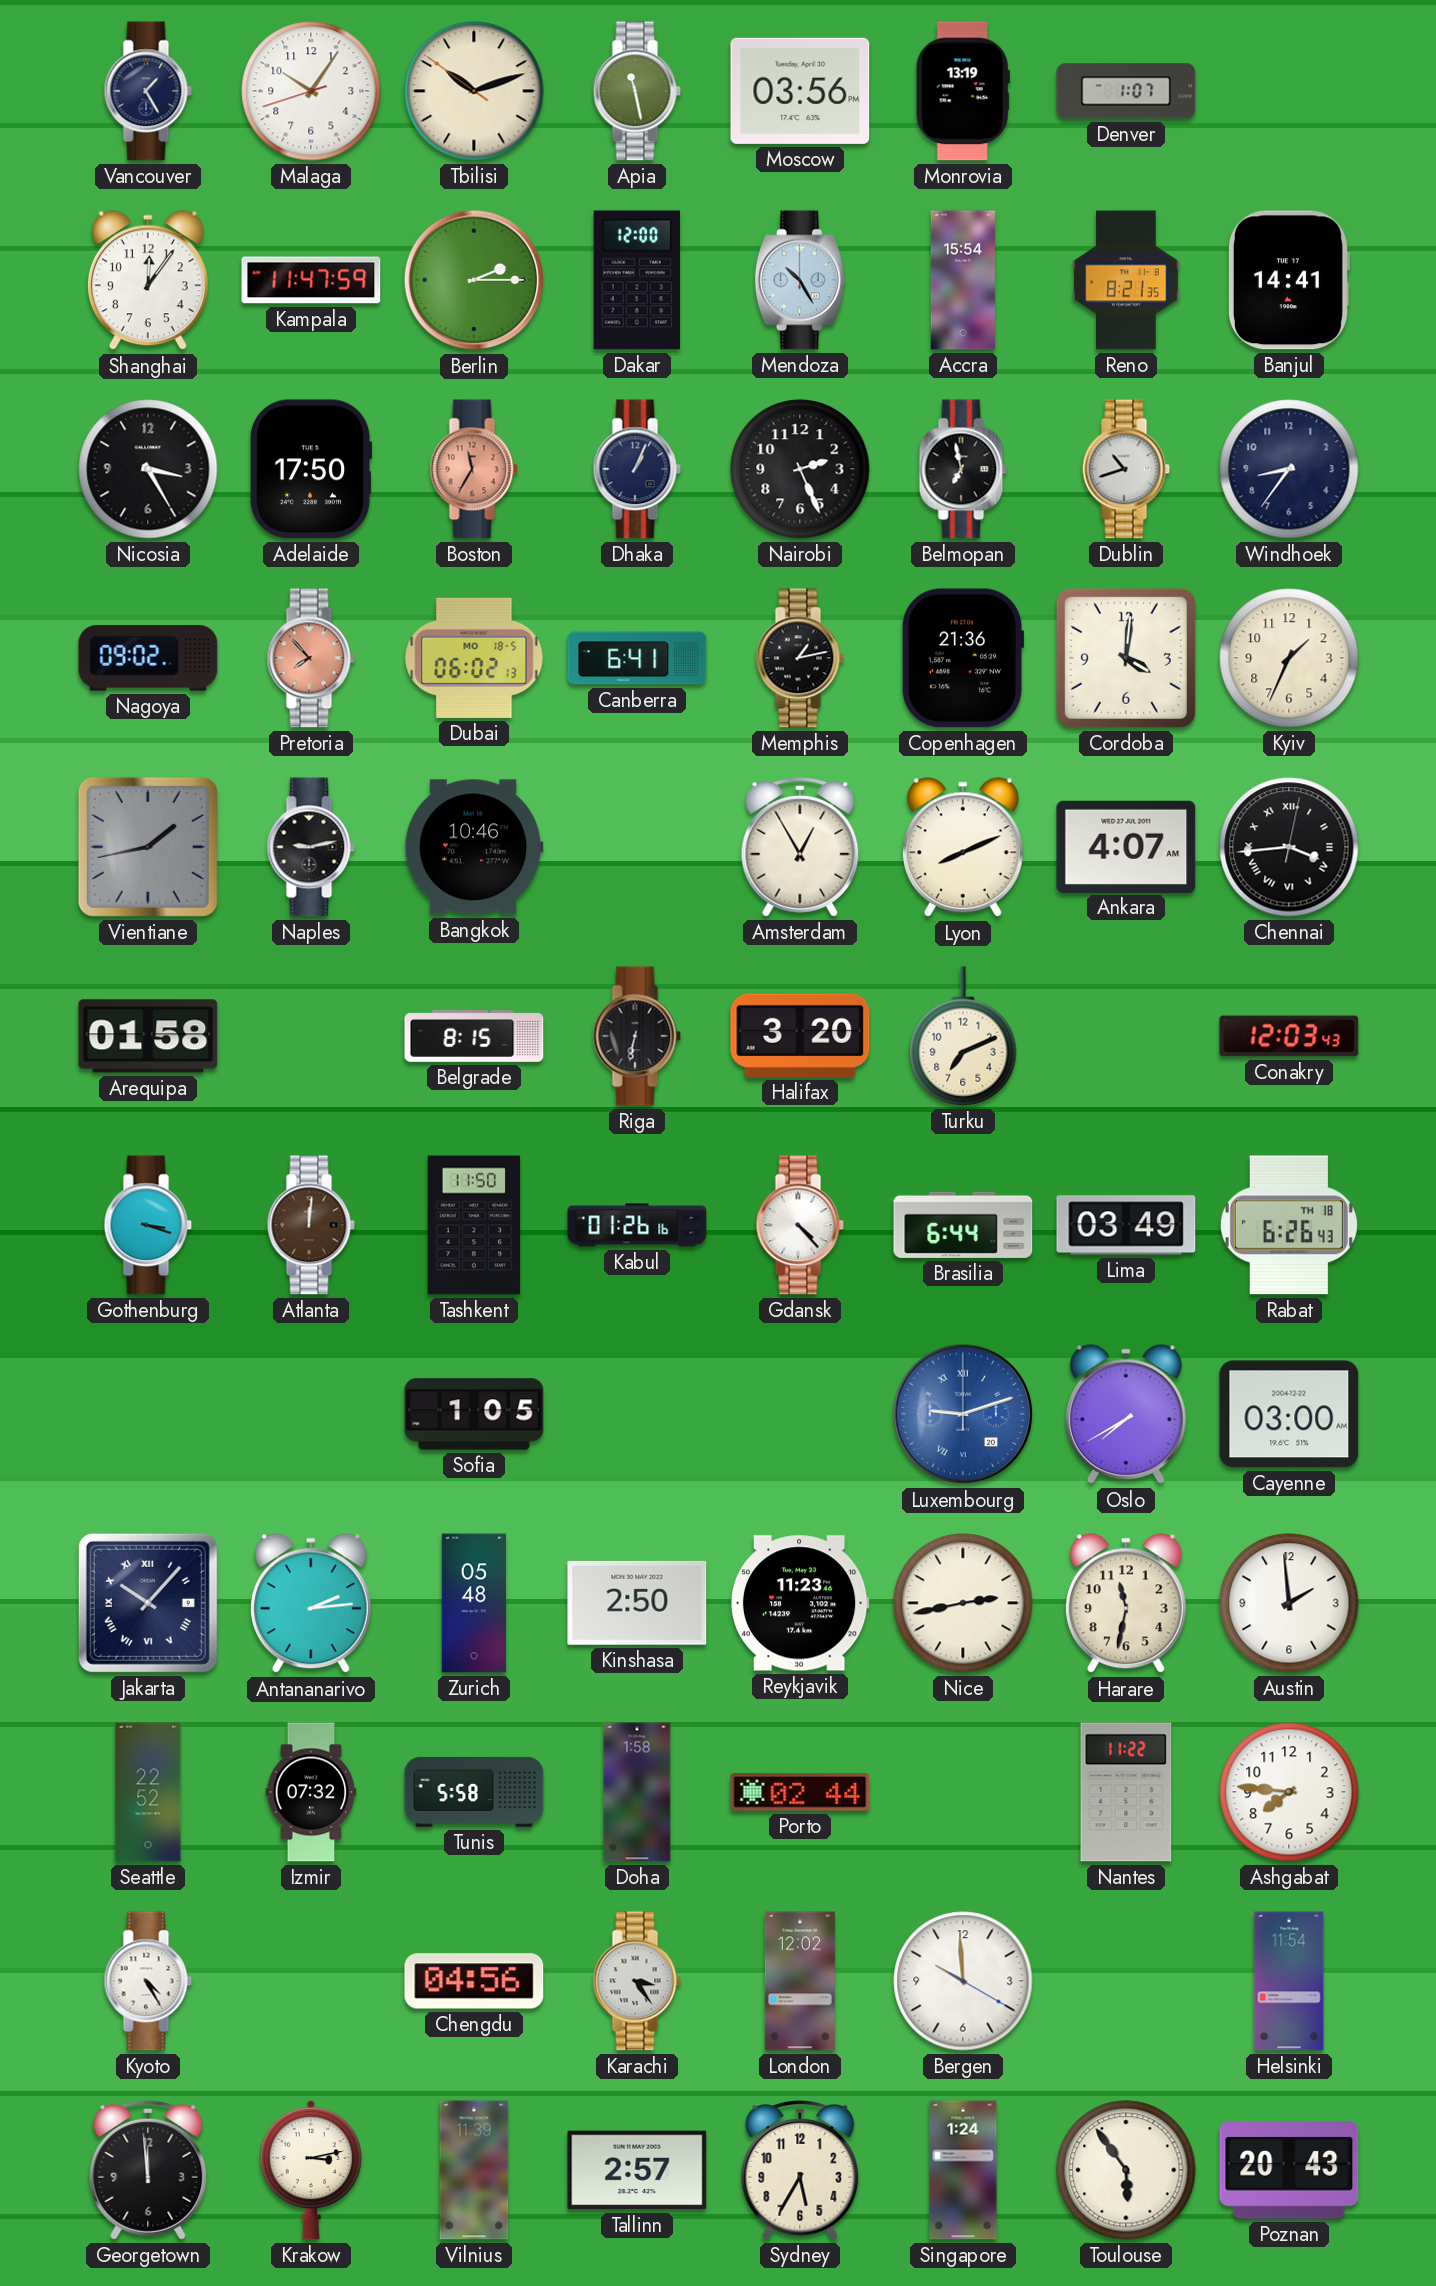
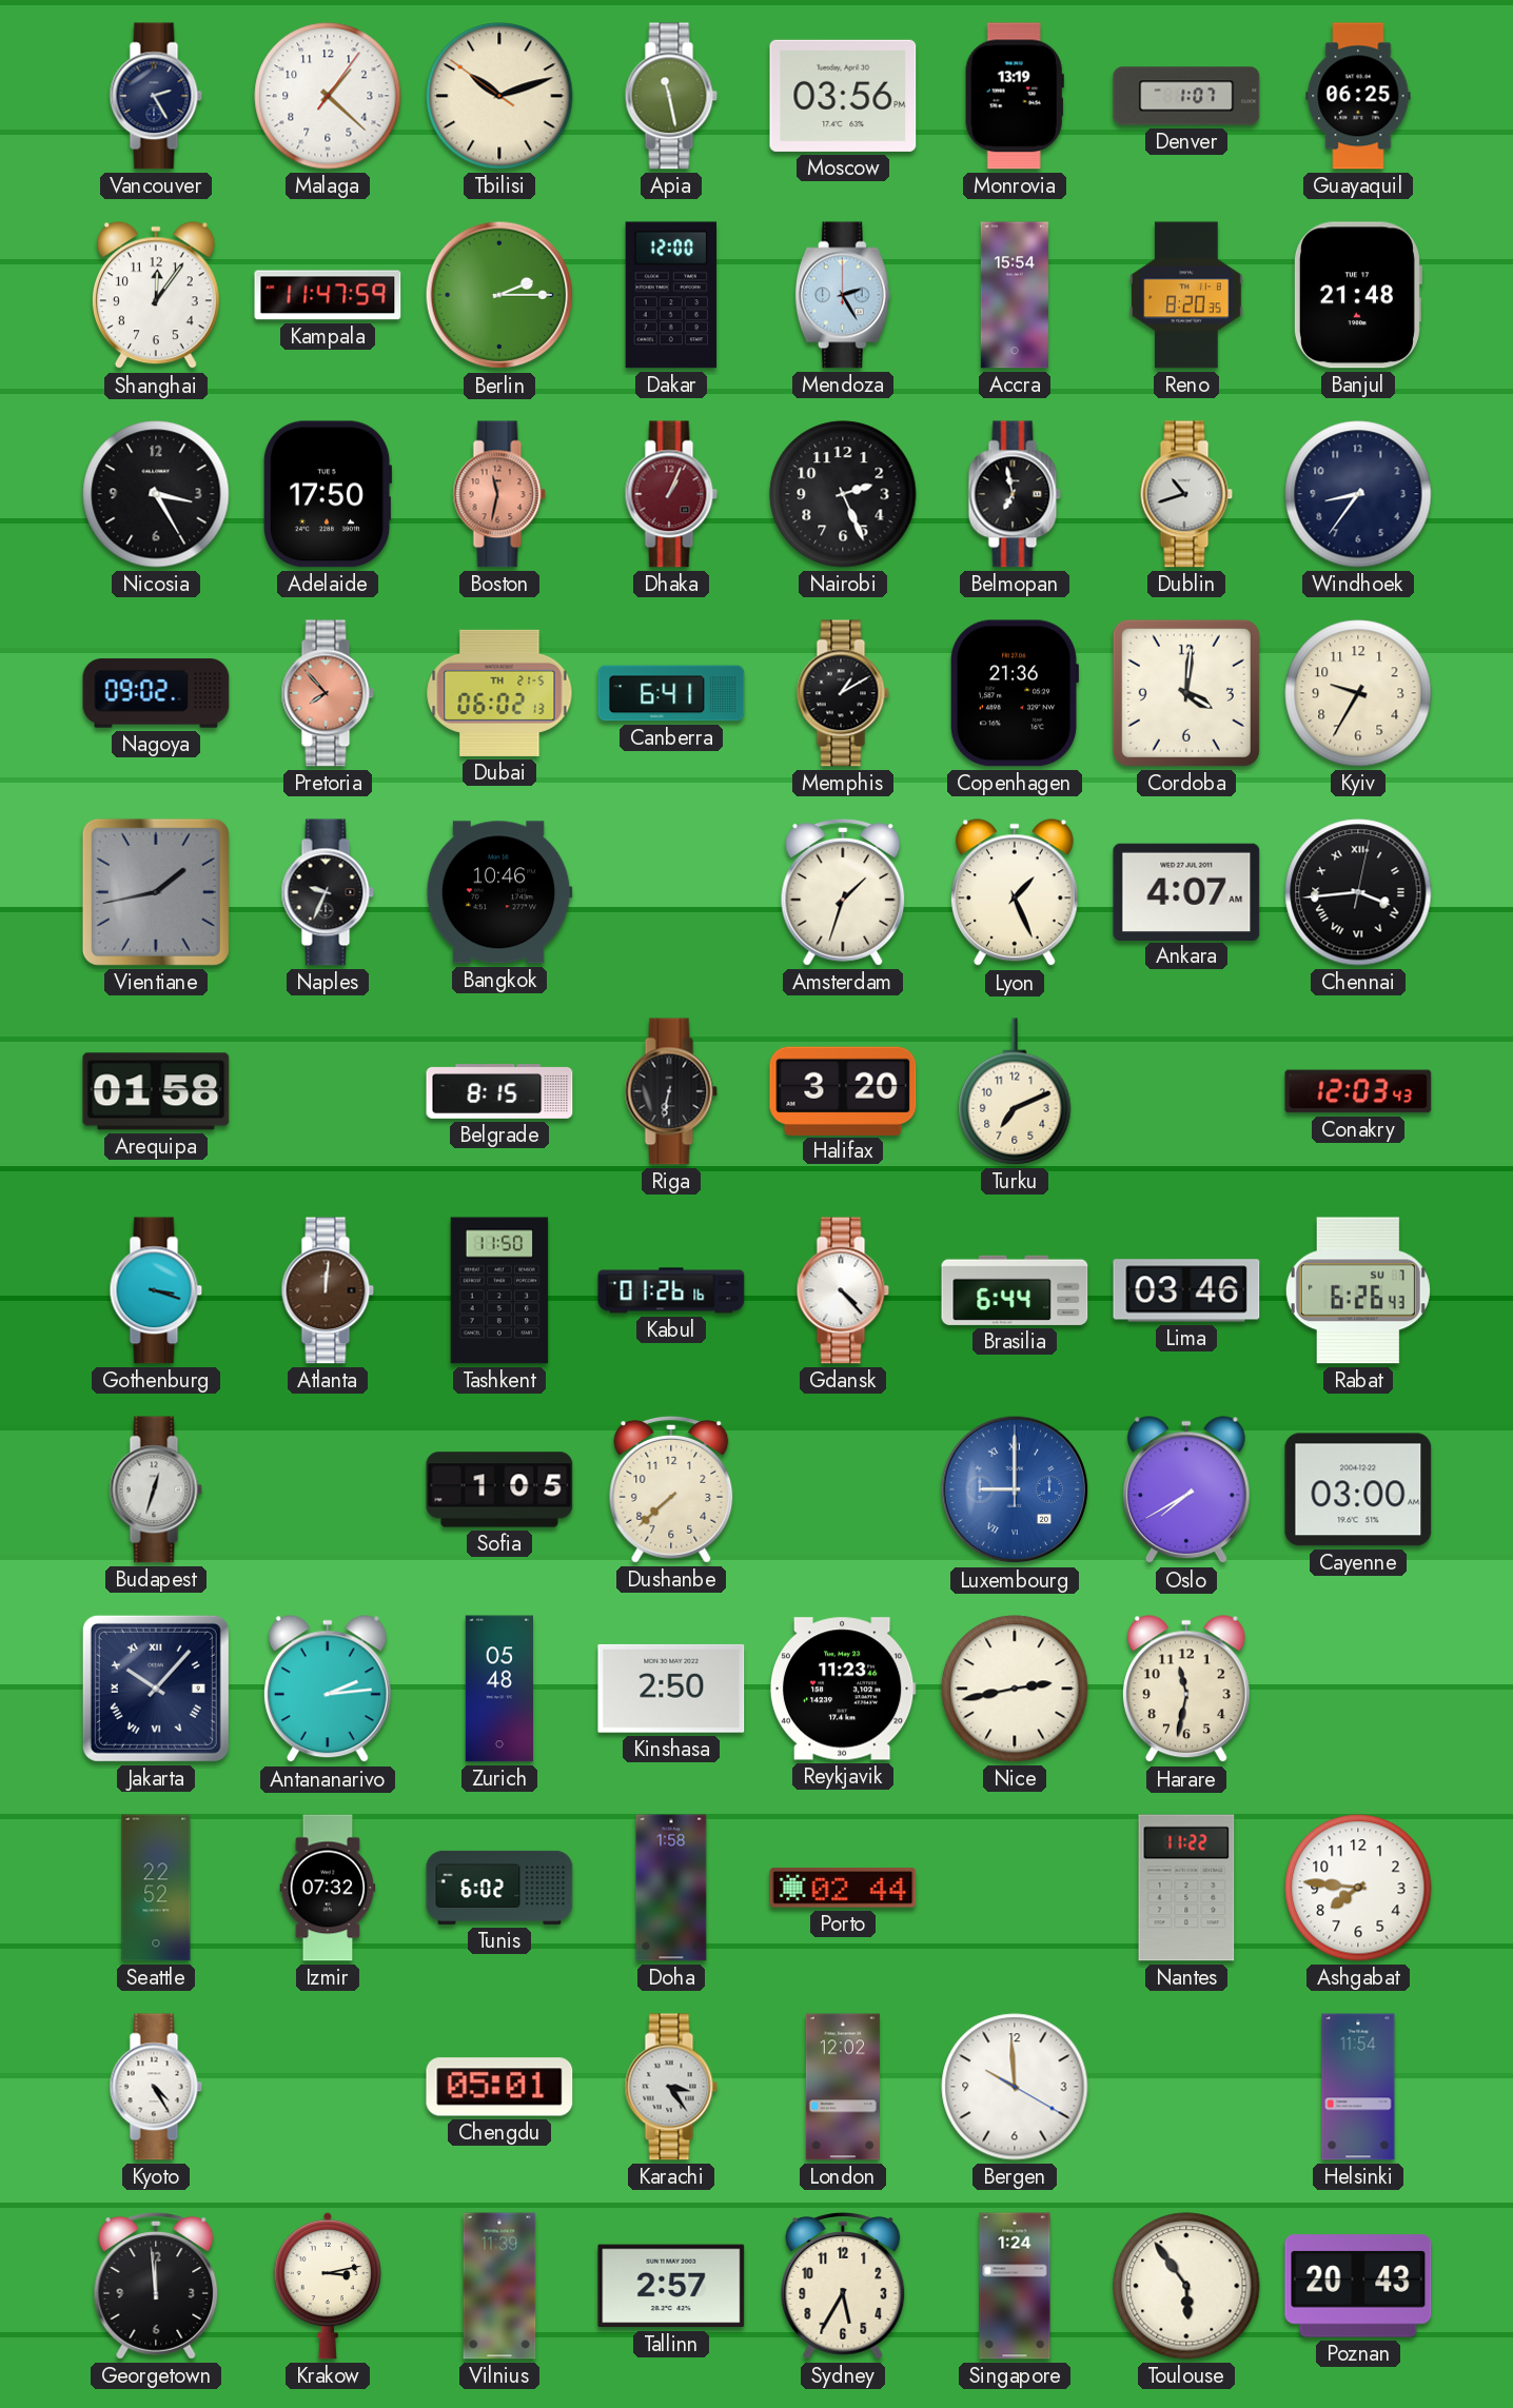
Vancouver: 1:25 -> 2:25 (156, 96)
Malaga: 10:05 -> 1:22 (328, 96)
Guayaquil: none -> 06:25 (1358, 96)
Mendoza: 10:25 -> 2:25 (843, 295)
Reno: 8:21 -> 8:20 (1186, 295)
Banjul: 14:41 -> 21:48 (1357, 295)
Boston: 11:35 -> 11:32 (499, 494)
Dhaka dial: navy -> burgundy (671, 494)
Dubai date: MO 18-5 -> TH 21-5 (499, 693)
Memphis: 1:13 -> 1:10 (843, 693)
Kyiv: 1:34 -> 9:35 (1358, 693)
Naples: 9:13 -> 9:34 (328, 892)
Amsterdam: 12:55 -> 1:33 (843, 893)
Lyon: 8:11 -> 1:26 (1015, 893)
Lima: 03:49 -> 03:46 (1186, 1290)
Rabat date: TH 18 -> SU 7 (1358, 1290)
Budapest: none -> 12:33 (156, 1489)
Dushanbe: none -> 7:38 (671, 1491)
Luxembourg: 9:12 -> 9:00 (1015, 1489)
Austin: 1:59 -> none (1289, 1603)
Tunis: 5:58 -> 6:02 (499, 1888)
Chengdu: 04:56 -> 05:01 (499, 2087)
